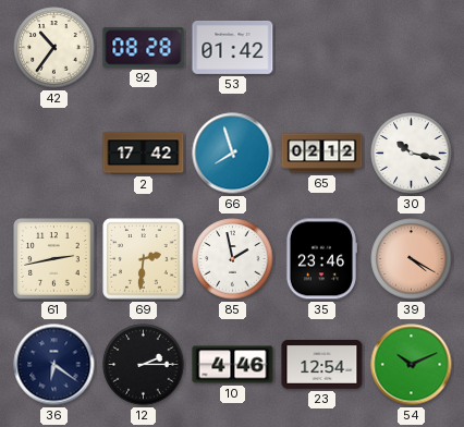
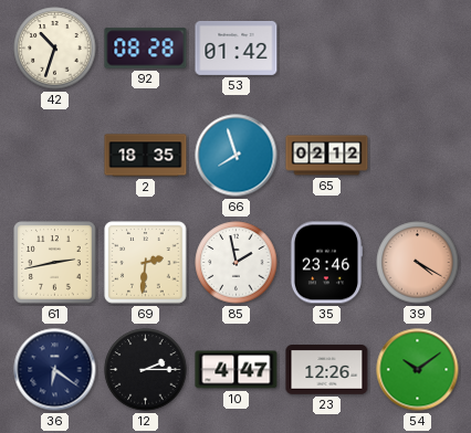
42: 10:36 -> 10:33 (55, 49)
2: 17:42 -> 18:35 (146, 156)
30: 10:17 -> none (412, 154)
10: 4:46 -> 4:47 (237, 370)
23: 12:54 -> 12:26 (327, 370)
54: 10:11 -> 10:09 (418, 370)
